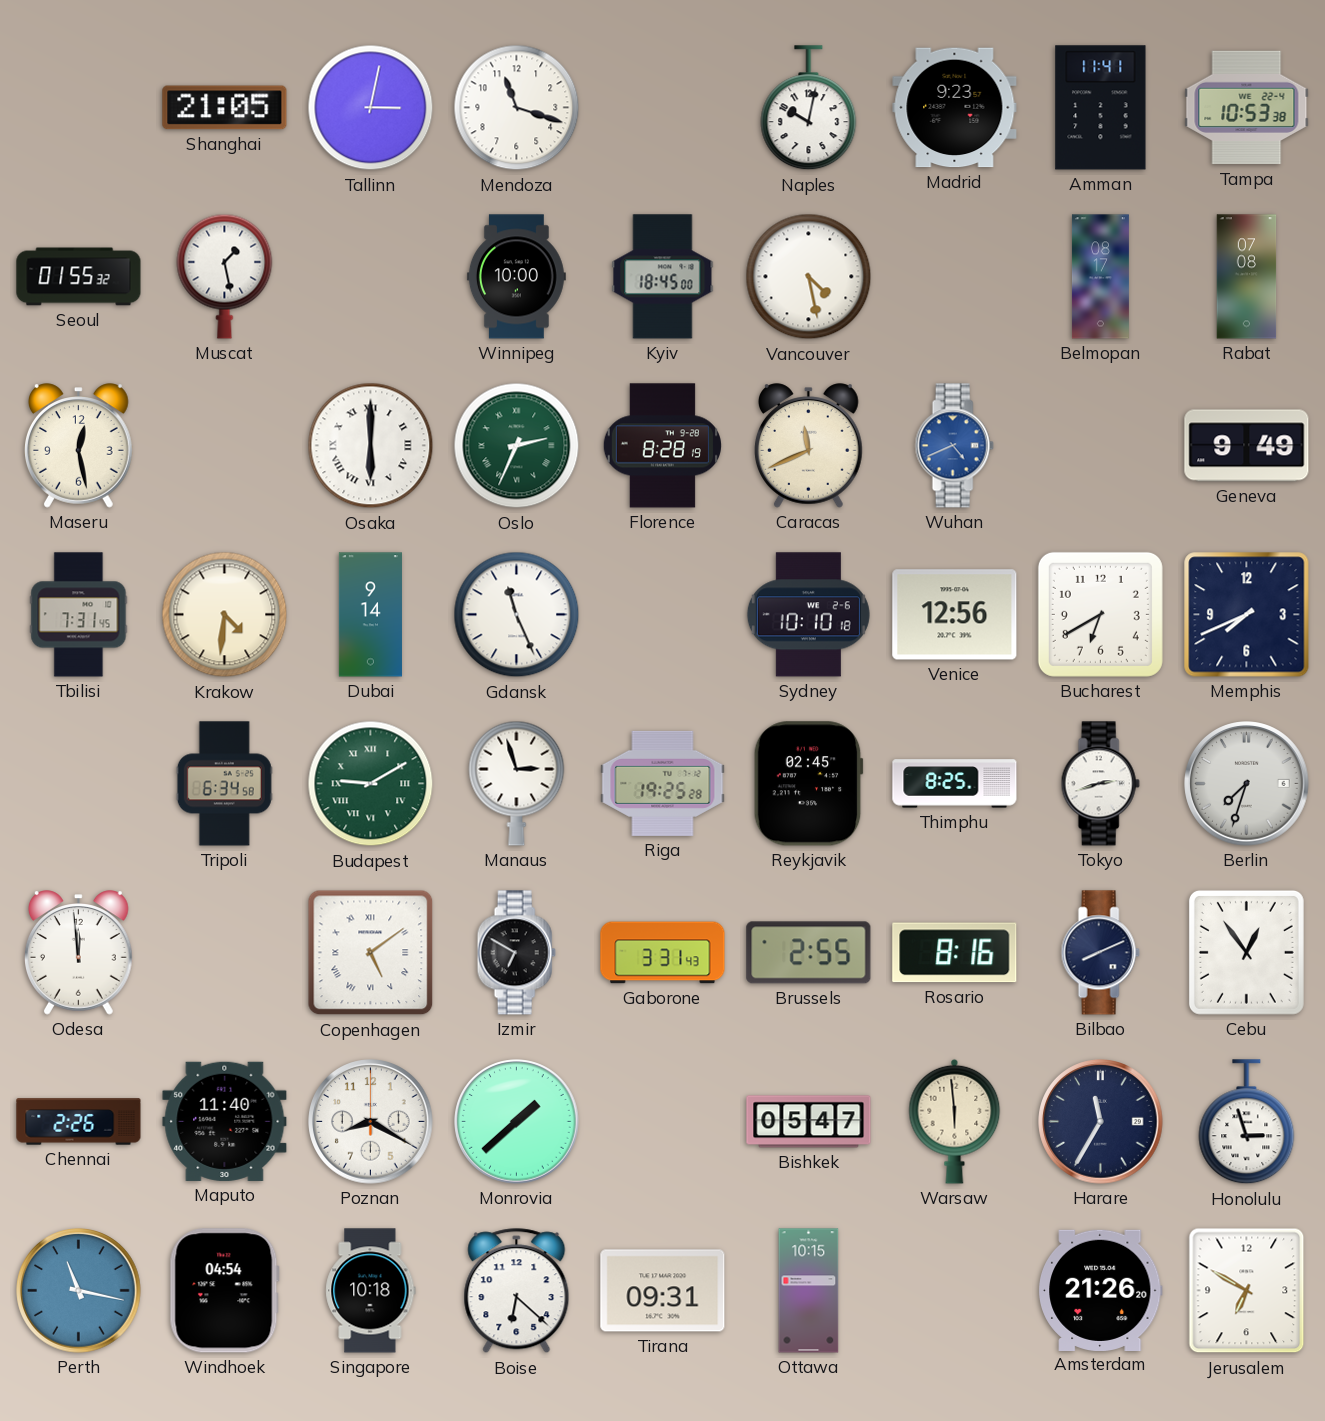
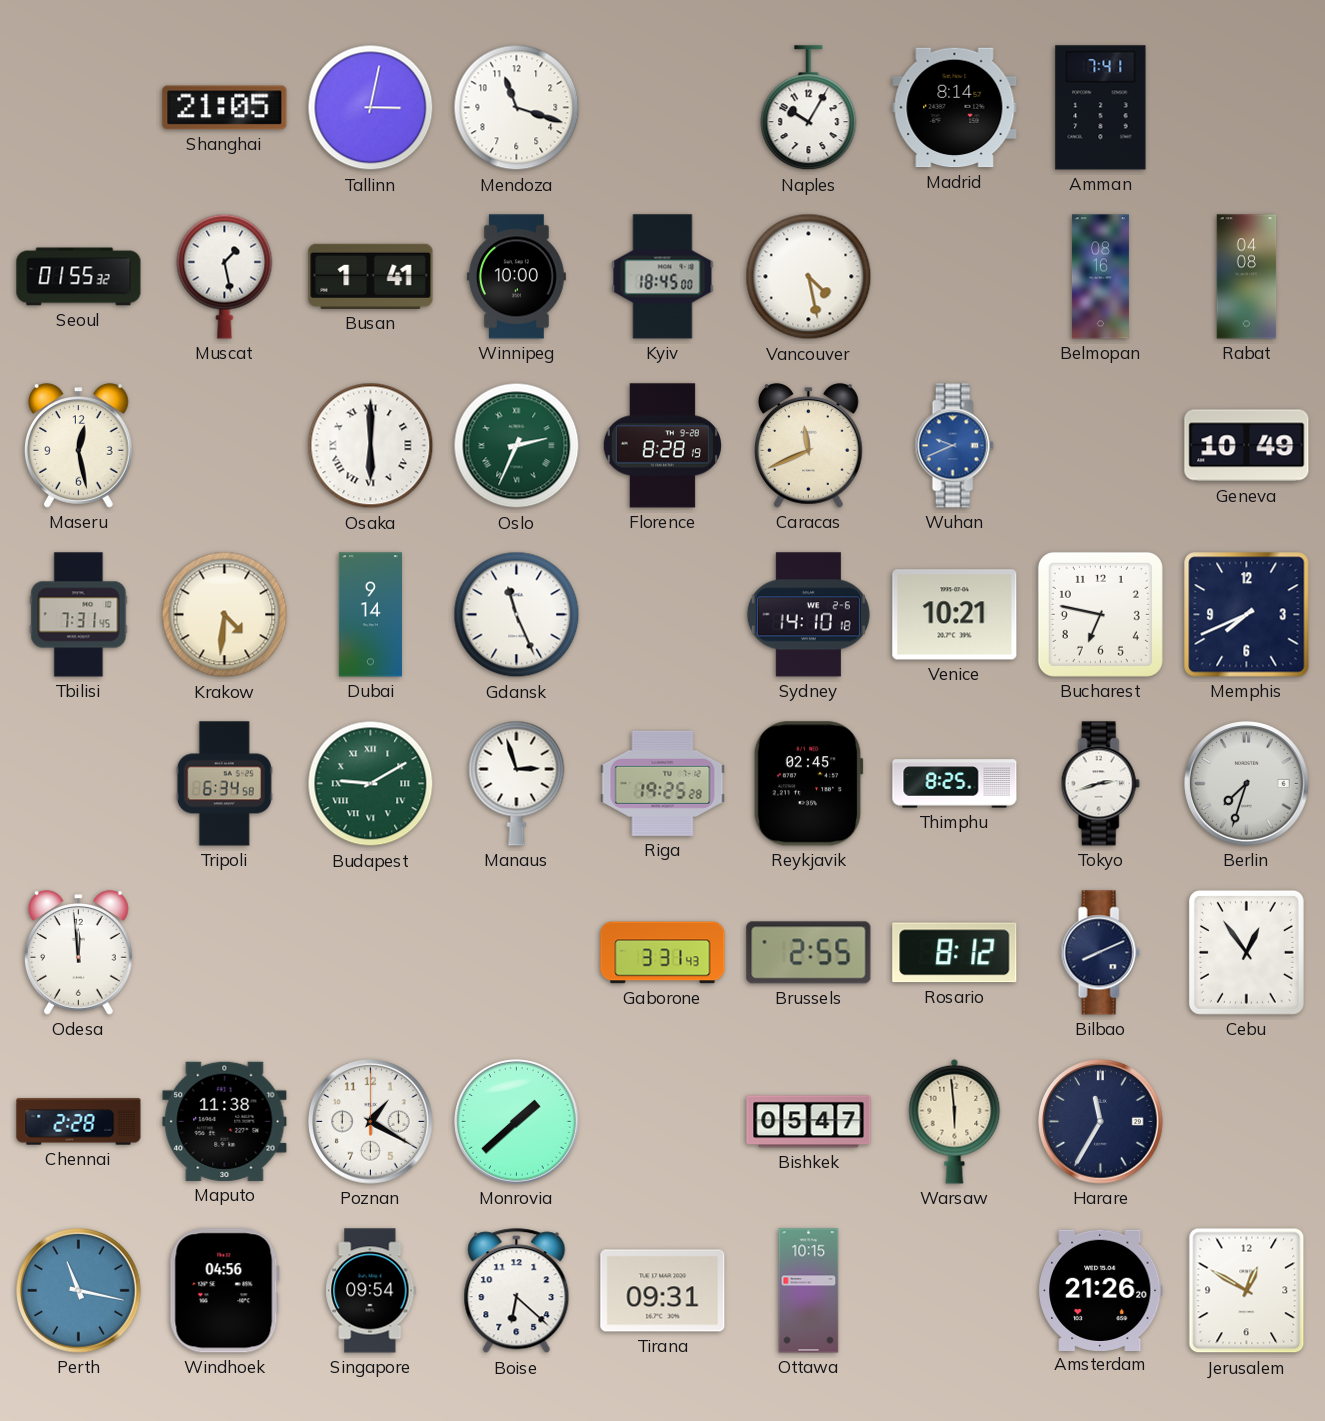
Naples: 10:02 -> 10:05 (809, 108)
Madrid: 9:23 -> 8:14 (955, 108)
Amman: 11:41 -> 7:41 (1101, 108)
Tampa: 10:53 -> none (1247, 108)
Busan: none -> 1:41 (371, 276)
Belmopan: 08:17 -> 08:16 (1100, 277)
Rabat: 07:08 -> 04:08 (1247, 277)
Wuhan: 4:41 -> 9:41 (954, 446)
Geneva: 9:49 -> 10:49 (1247, 446)
Sydney: 10:10 -> 14:10 (808, 615)
Venice: 12:56 -> 10:21 (955, 615)
Bucharest: 6:40 -> 6:47 (1100, 614)
Copenhagen: 5:09 -> none (371, 953)
Izmir: 6:50 -> none (516, 953)
Rosario: 8:16 -> 8:12 (955, 953)
Chennai: 2:26 -> 2:28 (79, 1122)
Maputo: 11:40 -> 11:38 (225, 1121)
Poznan: 8:20 -> 1:20 (371, 1122)
Honolulu: 2:57 -> none (1247, 1122)
Windhoek: 04:54 -> 04:56 (224, 1291)
Singapore: 10:18 -> 09:54 (371, 1291)
Jerusalem: 6:50 -> 12:50 (1247, 1291)
